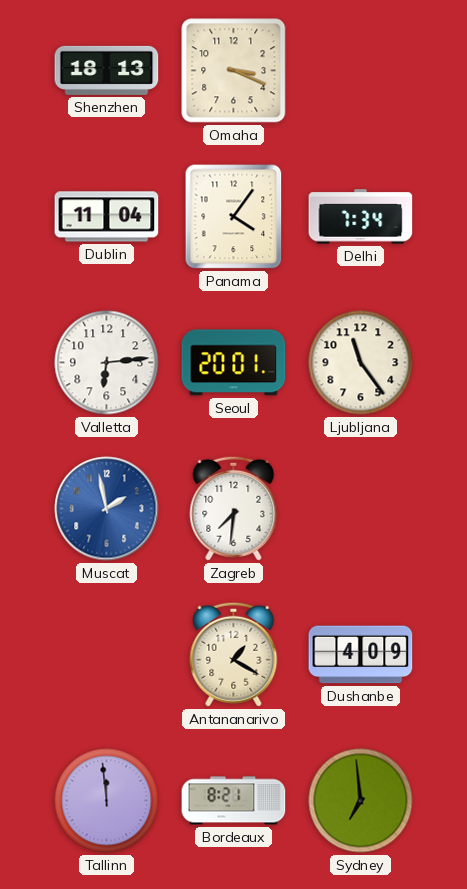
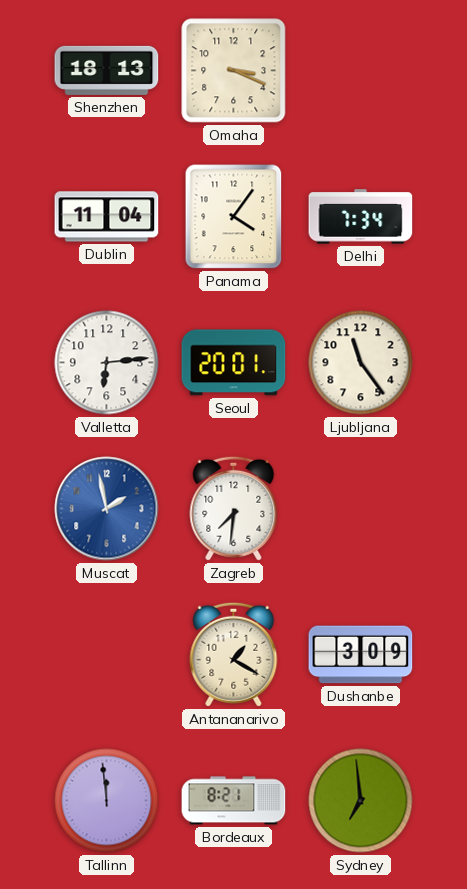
Dushanbe: 4:09 -> 3:09 (361, 655)
